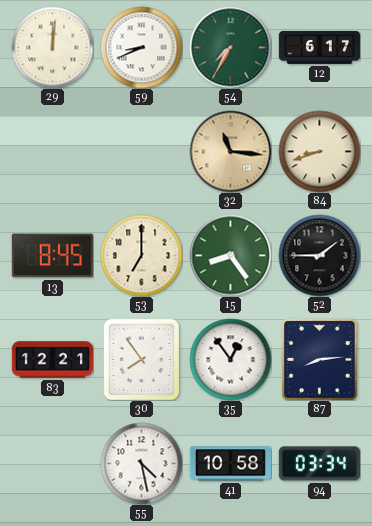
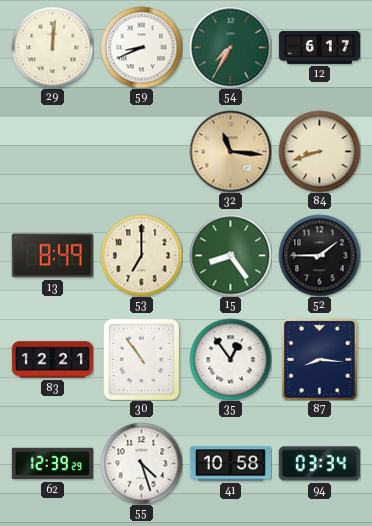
13: 8:45 -> 8:49 (52, 256)
30: 7:54 -> 10:54 (142, 359)
87: 8:14 -> 8:16 (319, 359)
62: none -> 12:39 (52, 464)
55: 4:28 -> 4:27 (141, 463)
